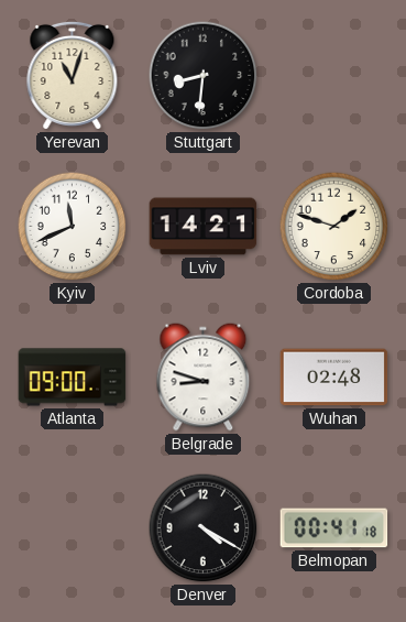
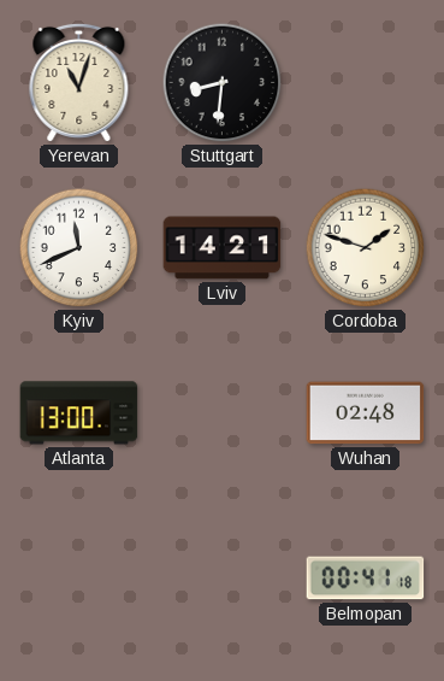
Atlanta: 09:00 -> 13:00 (79, 413)
Belgrade: 8:48 -> none (204, 378)
Denver: 4:20 -> none (204, 528)
